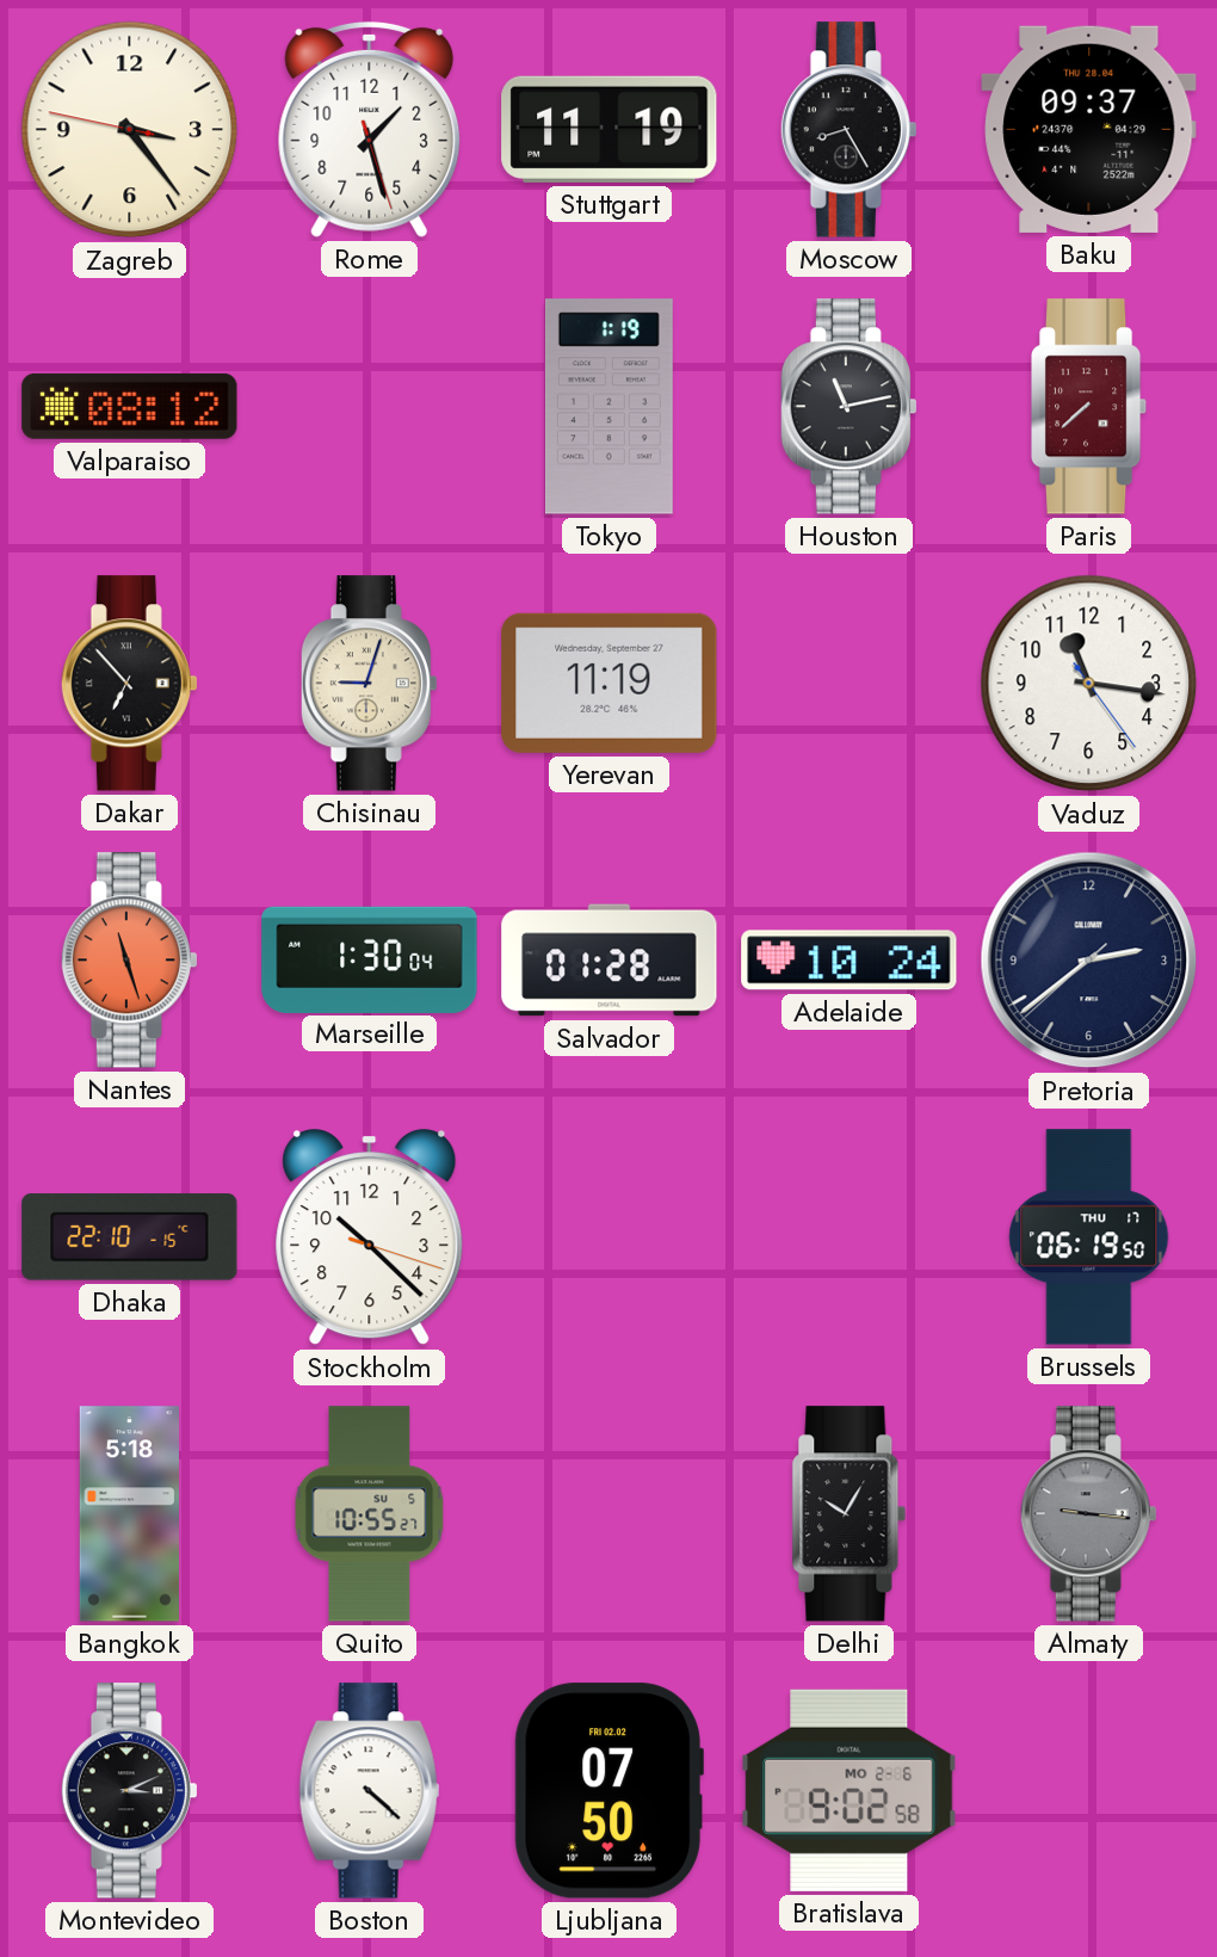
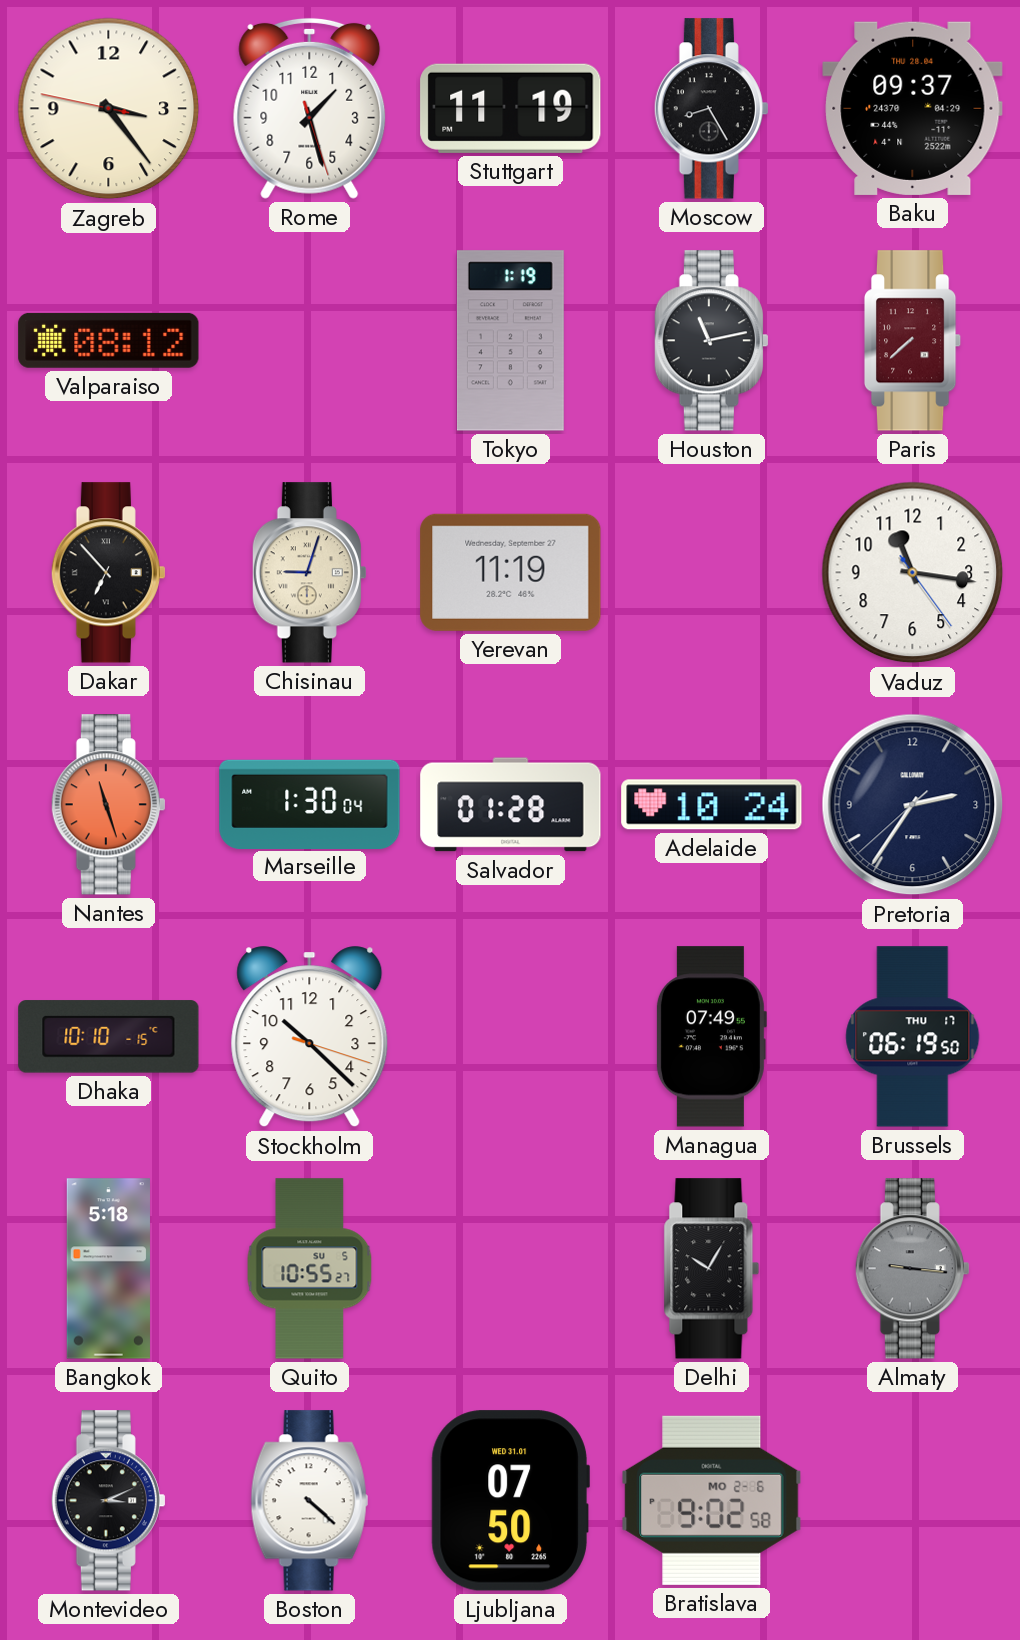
Pretoria: 2:38 -> 2:35 (913, 805)
Dhaka: 22:10 -> 10:10 (109, 1037)
Managua: none -> 07:49 (711, 1037)
Ljubljana date: FRI 02.02 -> WED 31.01 (510, 1501)
